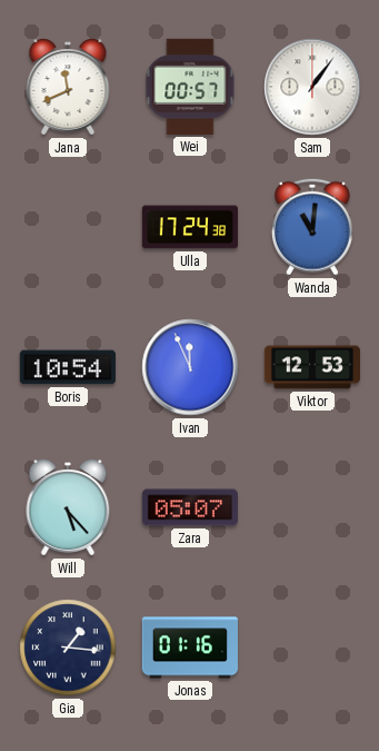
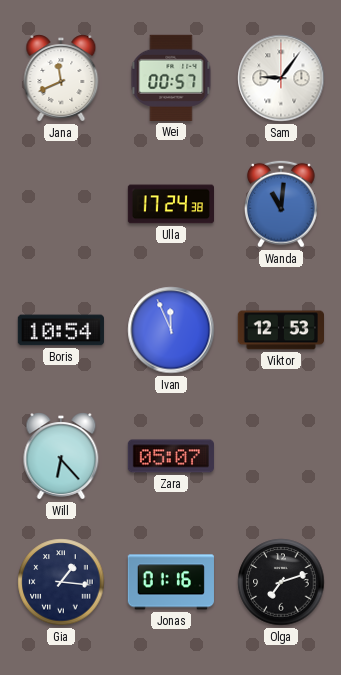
Sam: 1:06 -> 9:06 (281, 78)
Will: 5:23 -> 6:23 (61, 456)
Olga: none -> 7:12 (281, 582)
